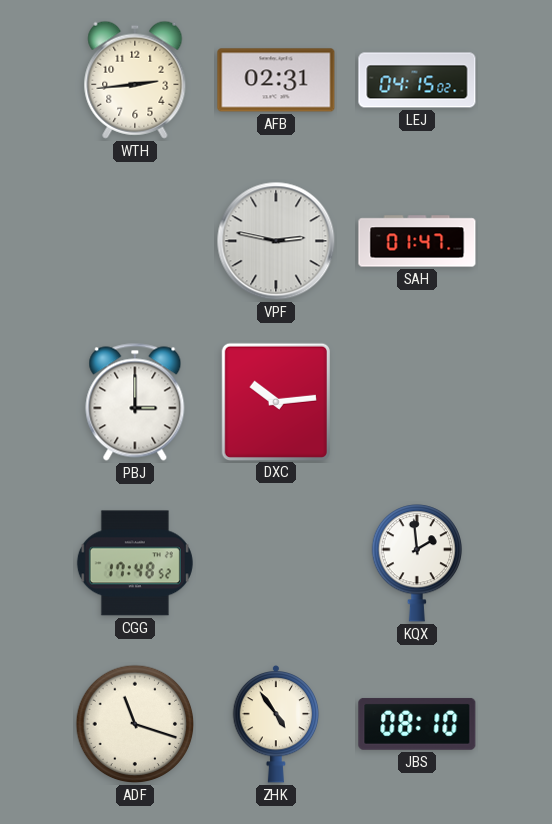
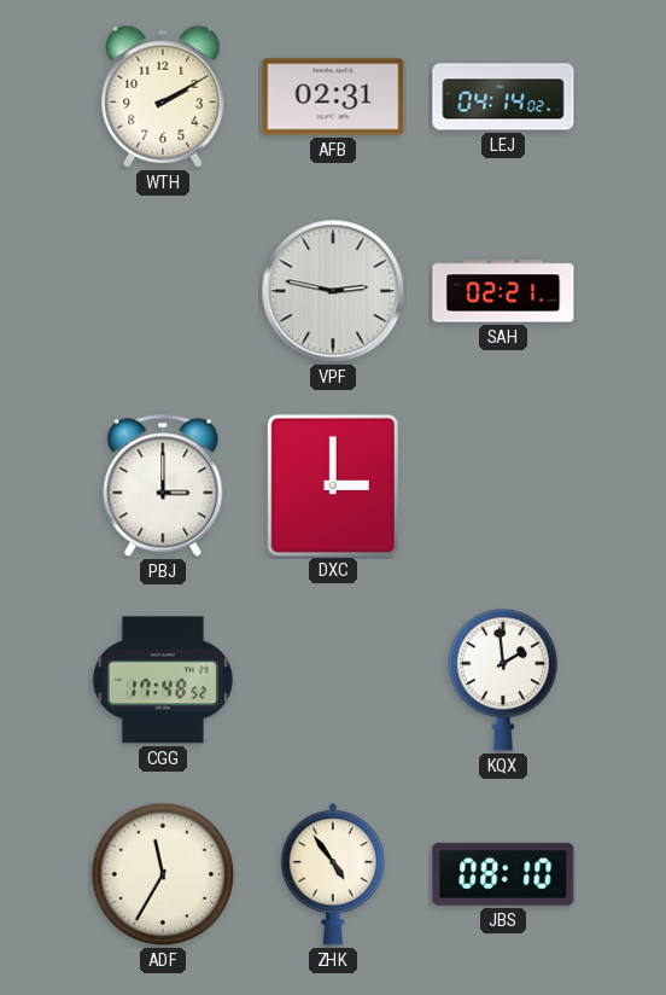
WTH: 2:44 -> 2:10 (163, 97)
LEJ: 04:15 -> 04:14 (503, 97)
SAH: 01:47 -> 02:21 (503, 291)
DXC: 10:14 -> 3:00 (332, 484)
ADF: 11:18 -> 11:35 (163, 874)
